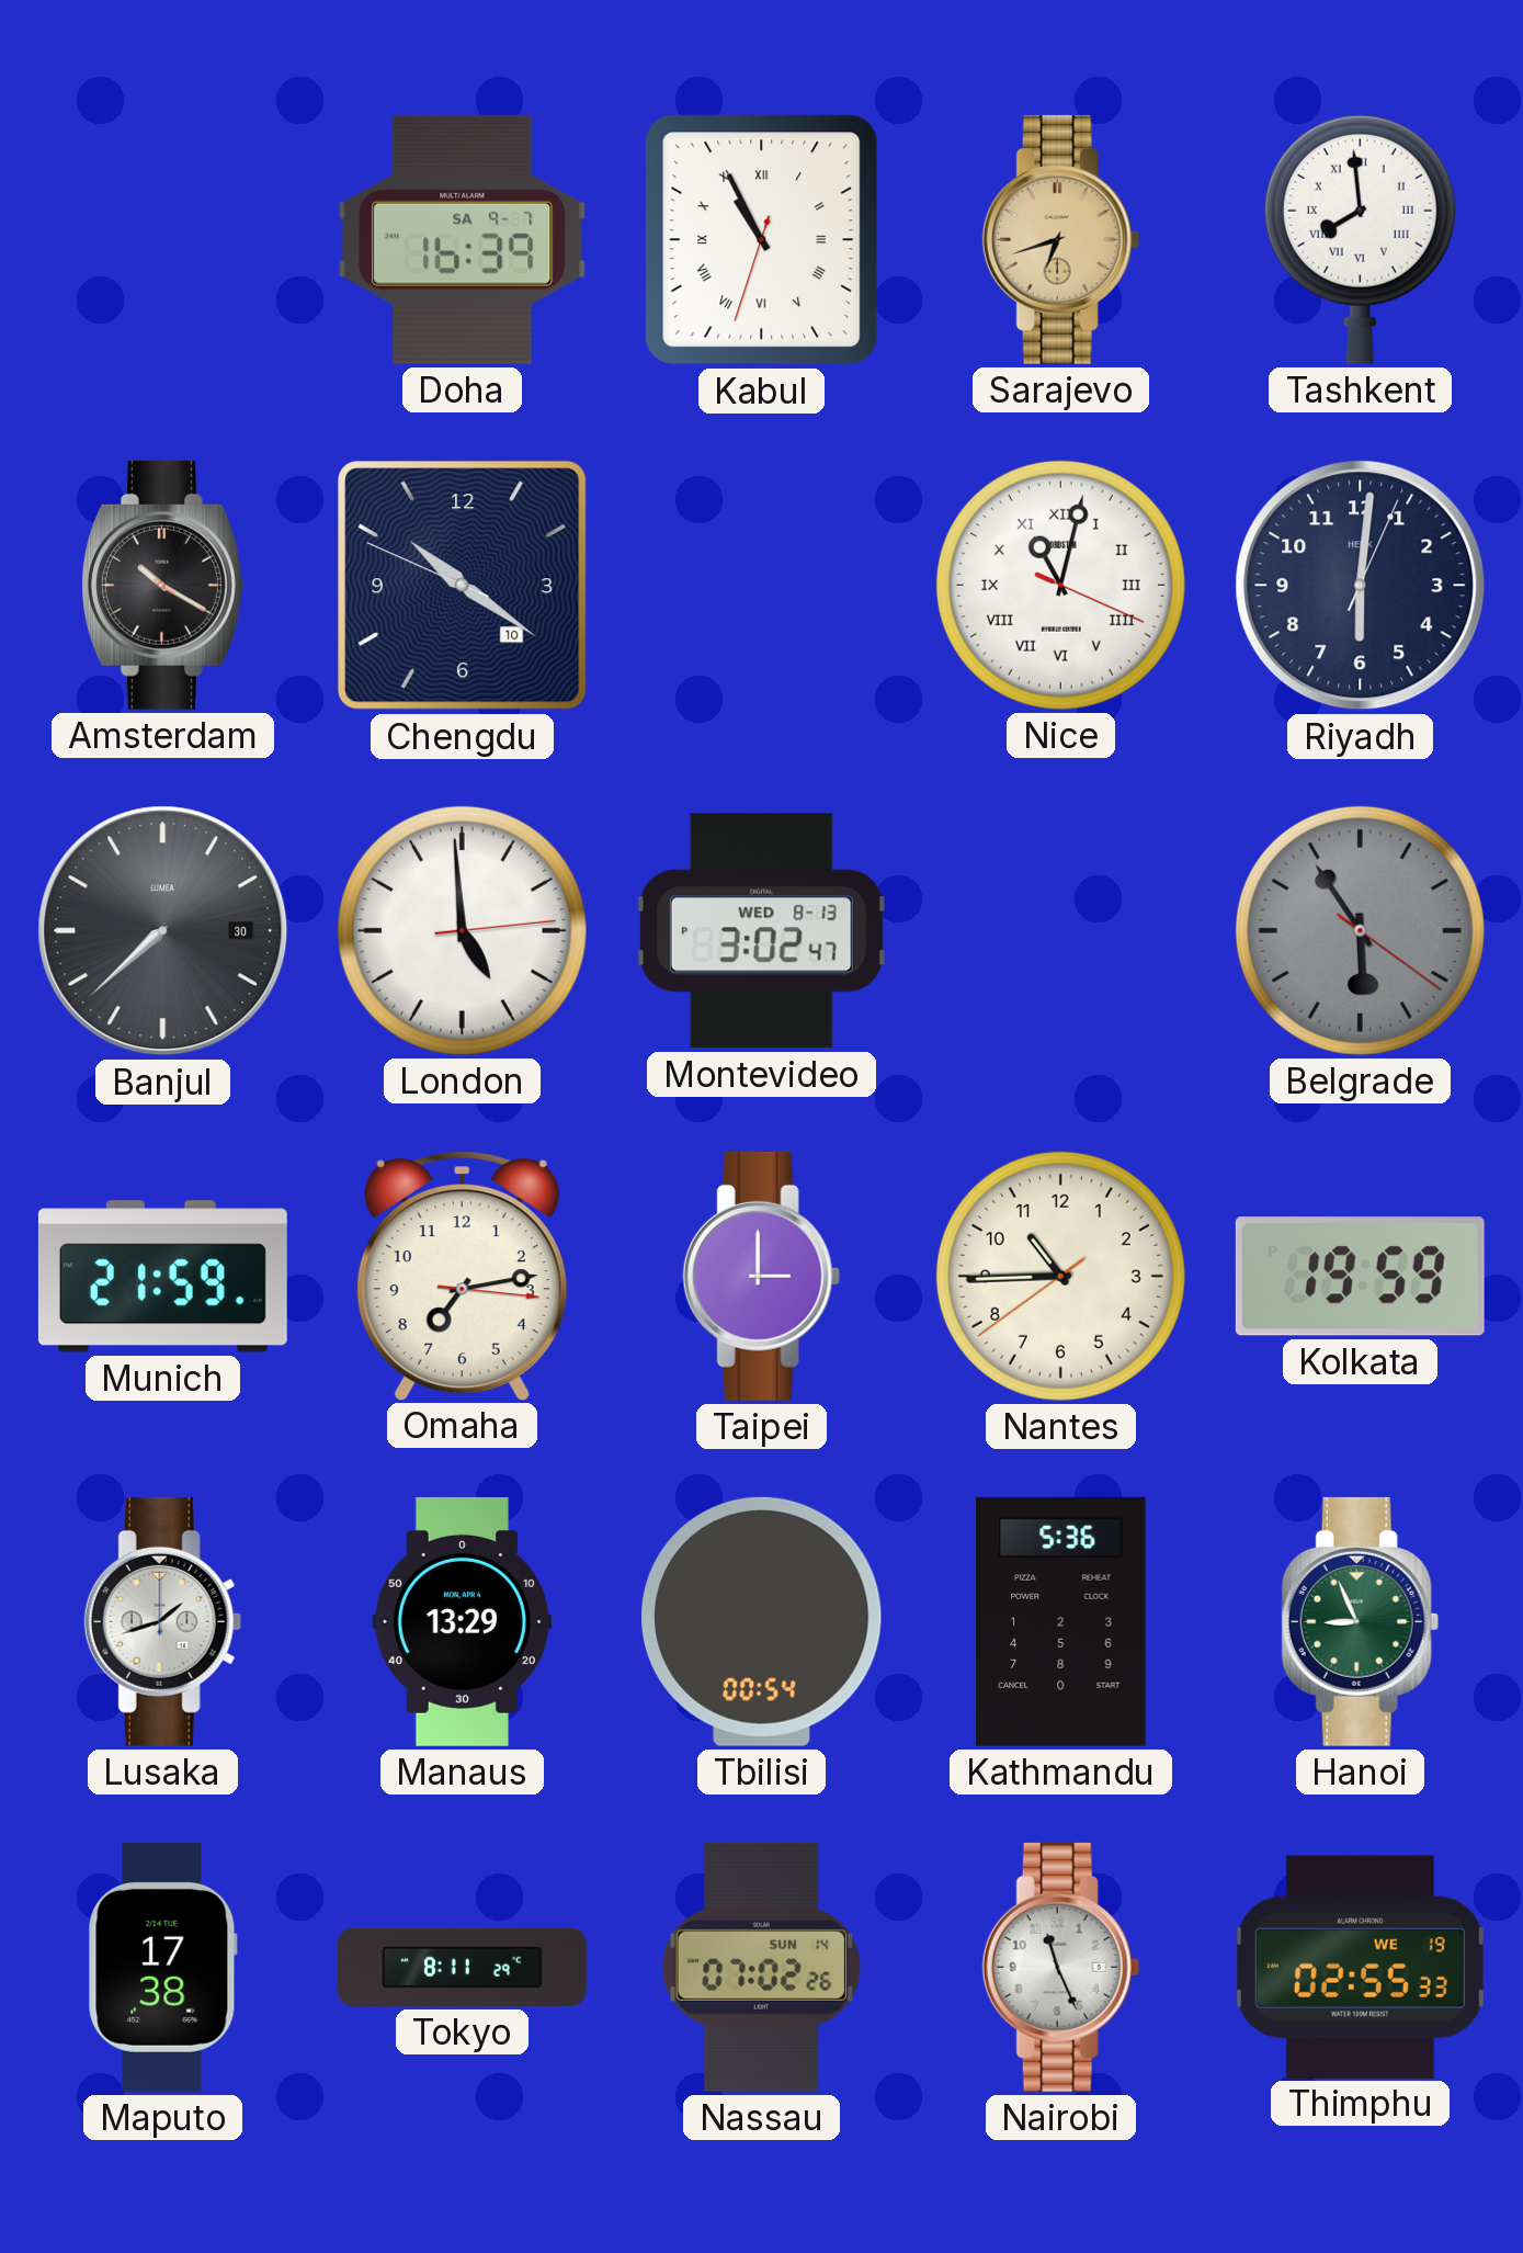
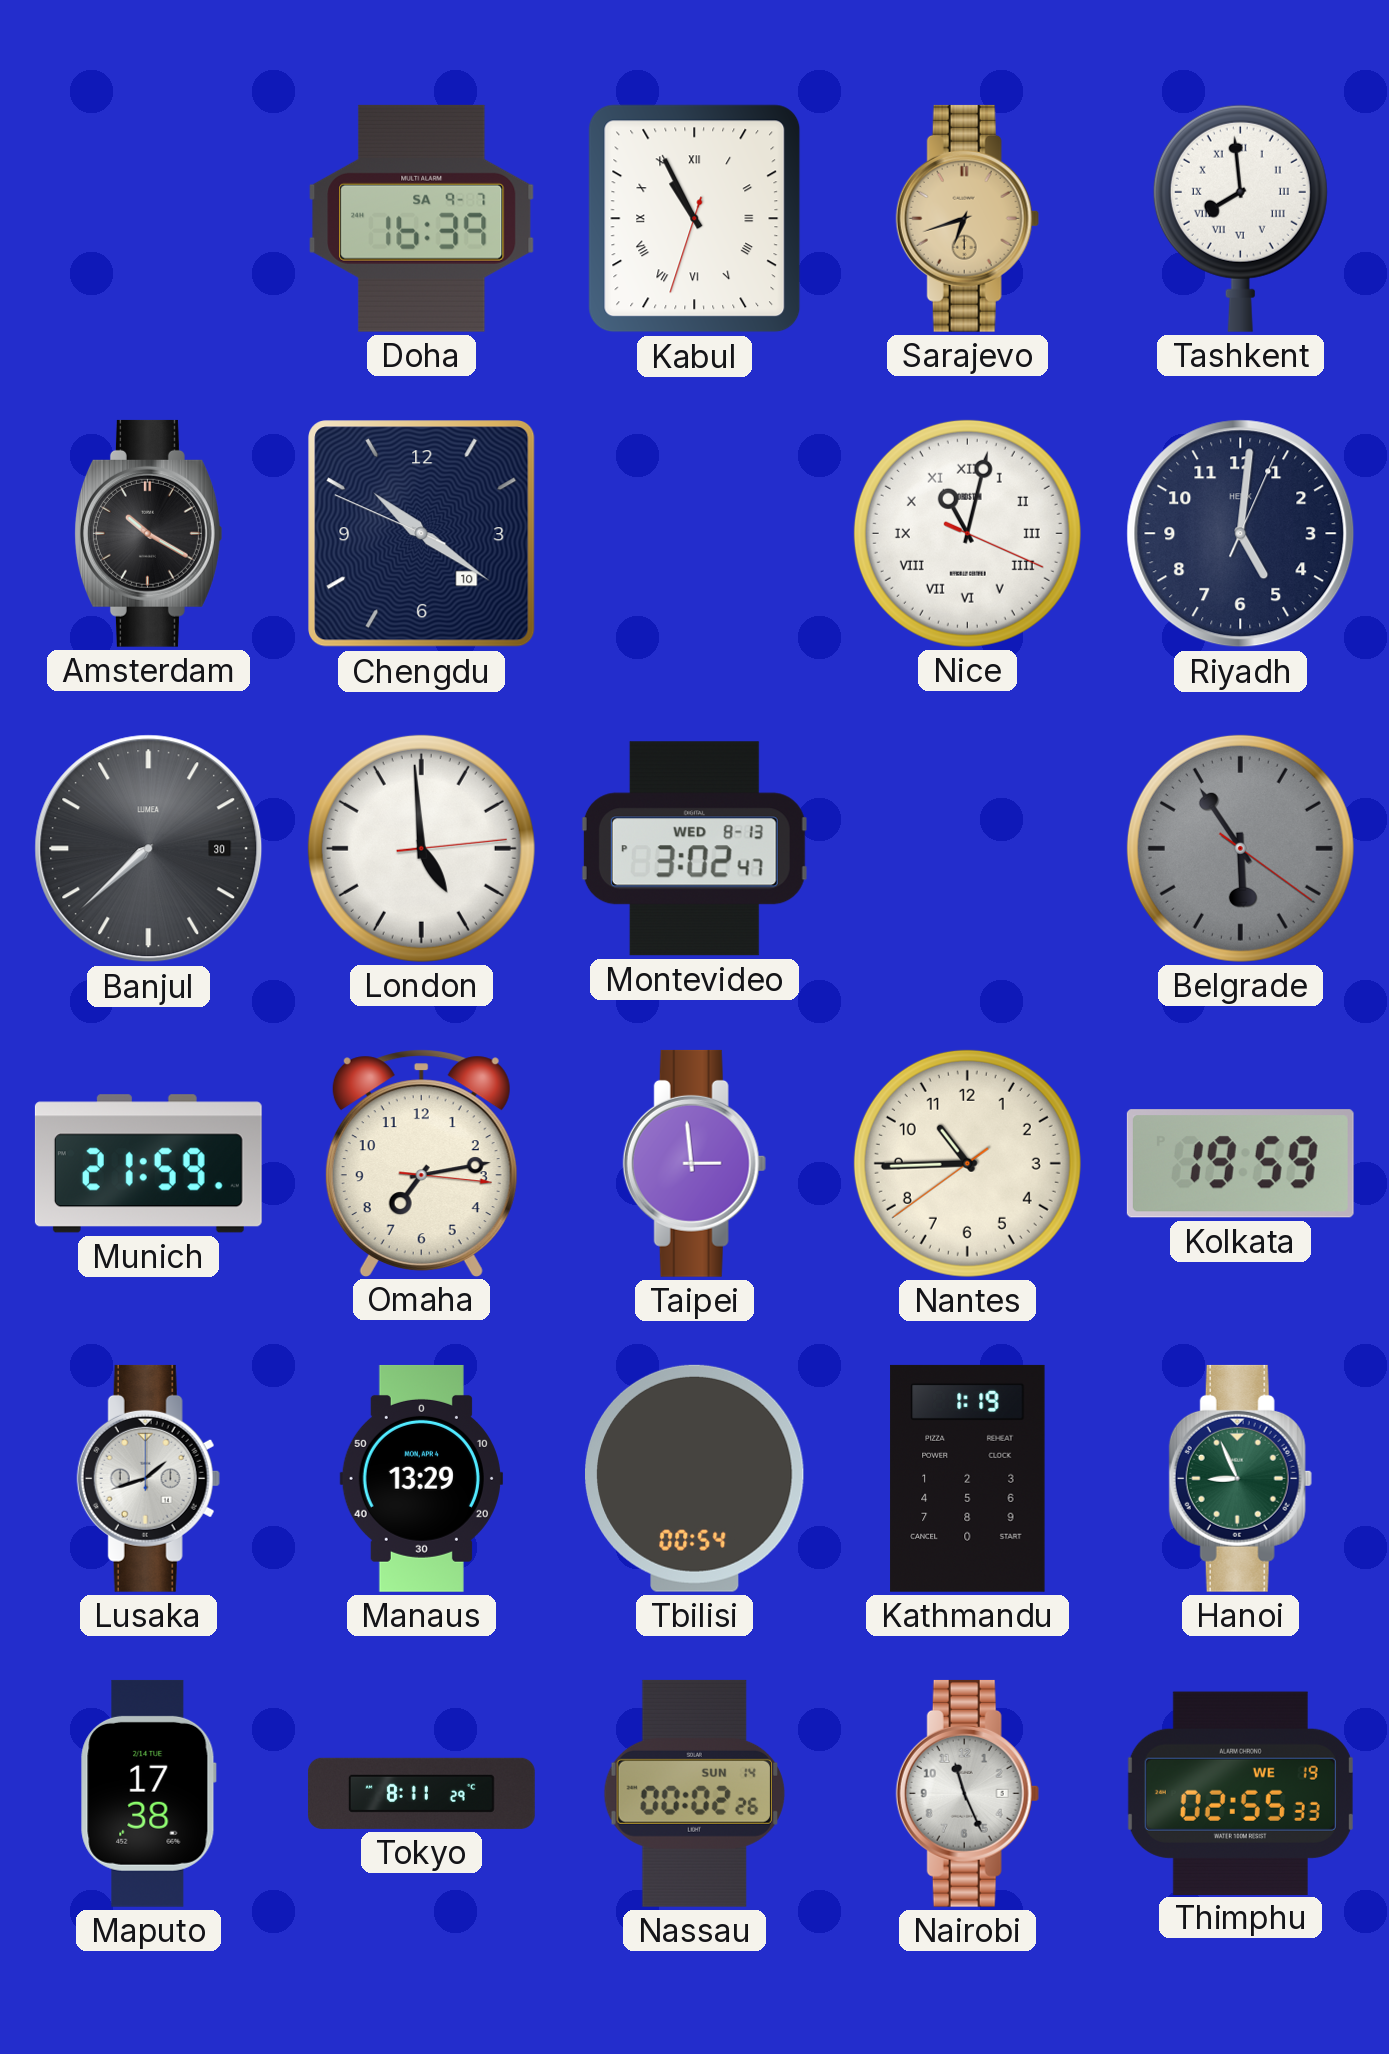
Riyadh: 6:01 -> 5:01 (1241, 534)
Taipei: 3:00 -> 2:59 (694, 1163)
Kathmandu: 5:36 -> 1:19 (968, 1478)
Nassau: 07:02 -> 00:02 (694, 1793)
